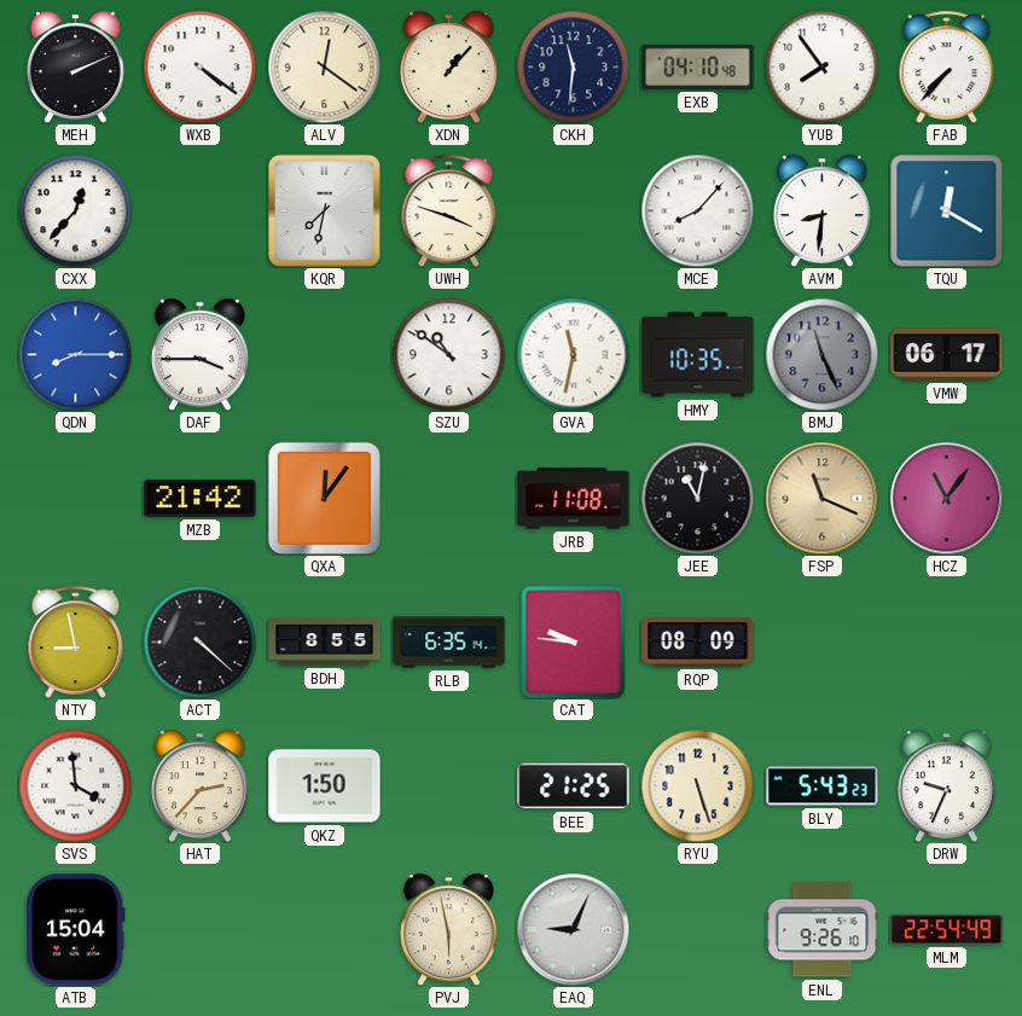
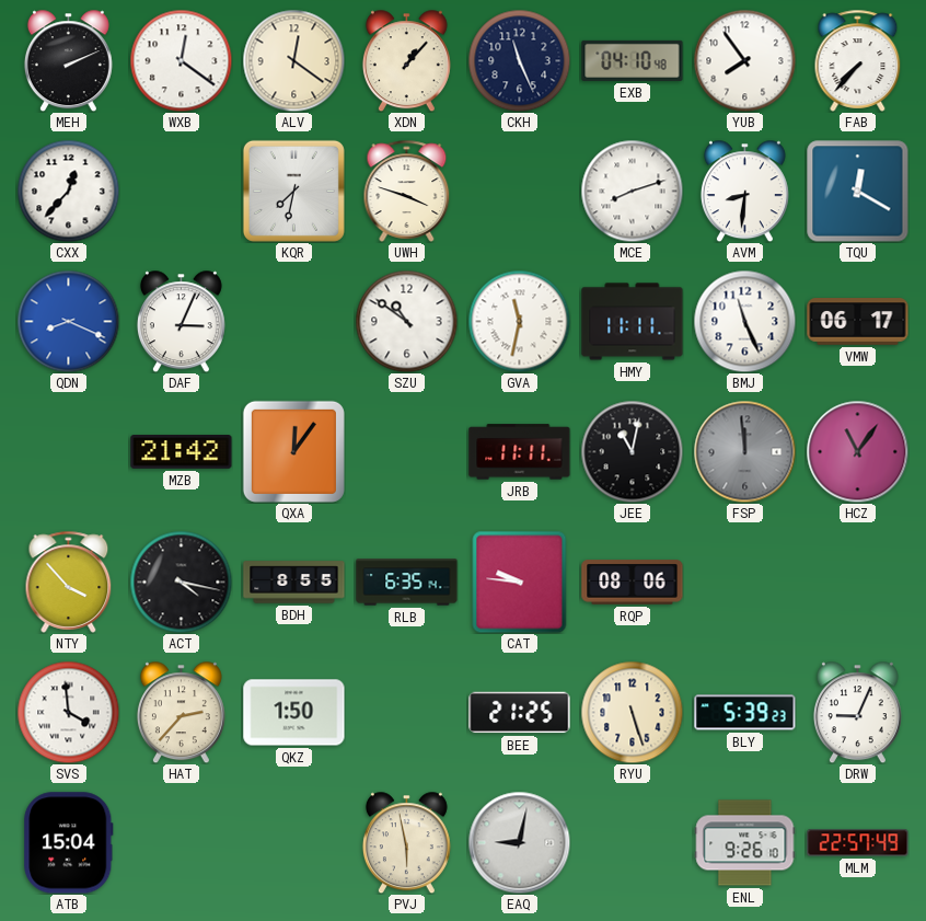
WXB: 4:21 -> 12:21 (181, 60)
CKH: 11:31 -> 11:26 (519, 60)
MCE: 8:07 -> 8:12 (632, 191)
QDN: 8:15 -> 8:19 (68, 321)
DAF: 3:45 -> 3:04 (181, 321)
HMY: 10:35 -> 11:11 (633, 322)
BMJ dial: grey -> white (744, 321)
JRB: 11:08 -> 11:11 (520, 452)
FSP: 11:19 -> 11:59 (744, 451)
FSP dial: champagne -> grey (744, 451)
NTY: 8:58 -> 3:53 (69, 582)
ACT: 4:22 -> 4:17 (181, 582)
RQP: 08:09 -> 08:06 (633, 583)
BLY: 5:43 -> 5:39 (745, 713)
DRW: 9:34 -> 9:04 (857, 712)
EAQ: 9:04 -> 9:02 (519, 842)
MLM: 22:54 -> 22:57 (858, 843)
